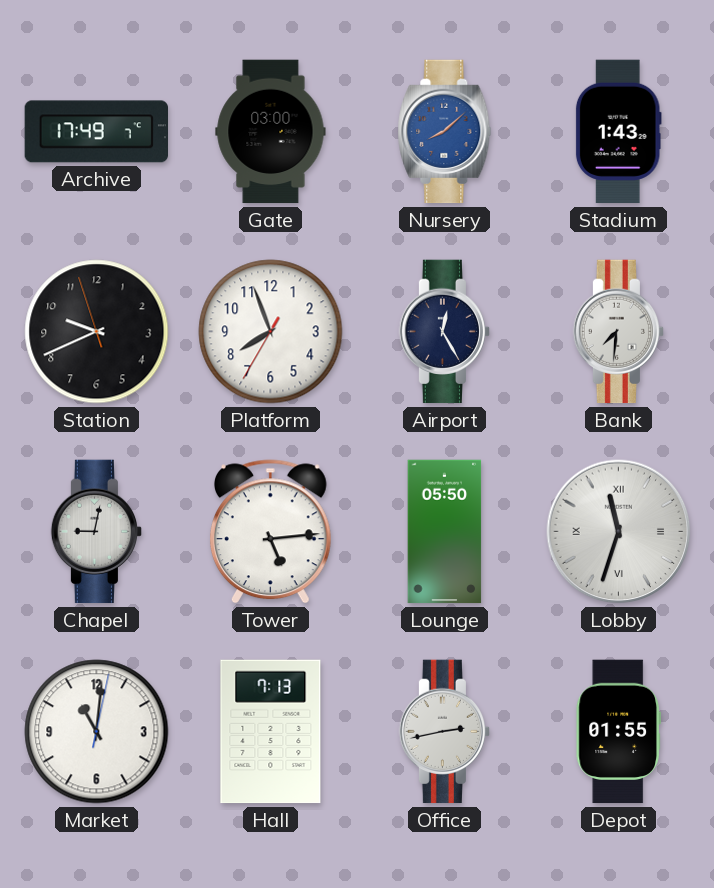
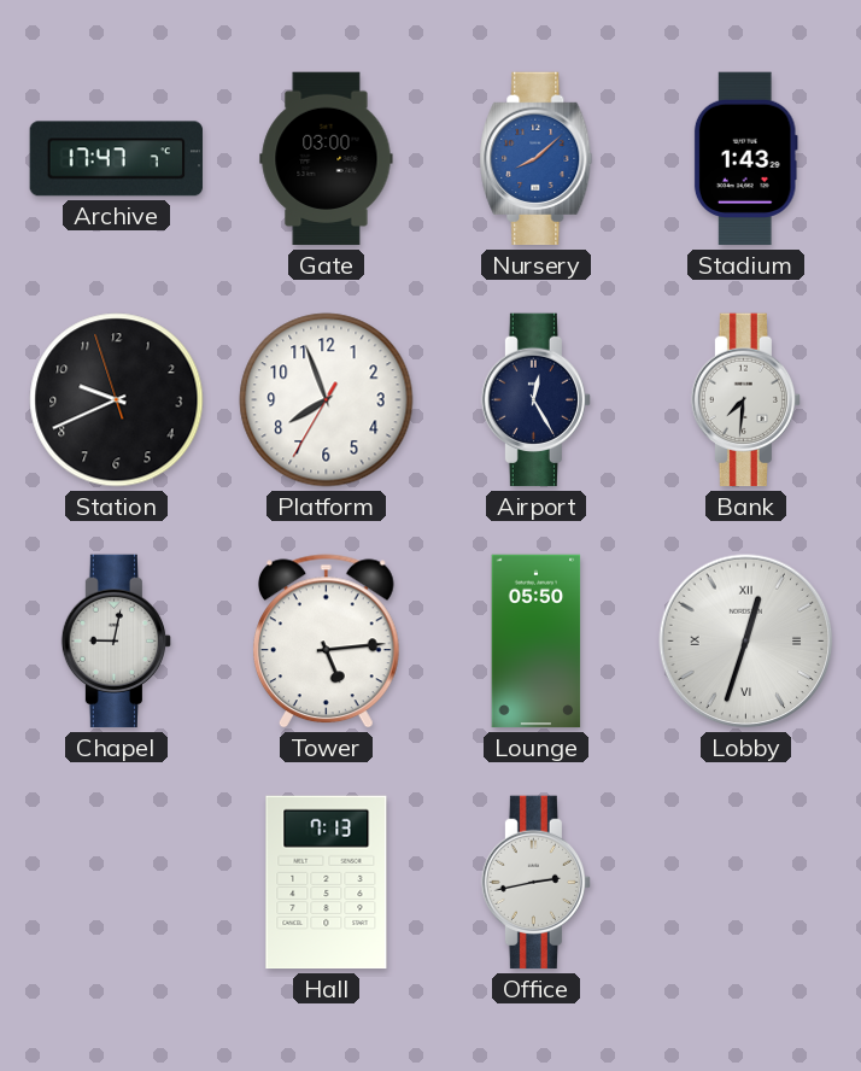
Archive: 17:49 -> 17:47 (116, 159)
Lobby: 11:33 -> 12:33 (746, 642)
Market: 11:01 -> none (97, 732)
Depot: 01:55 -> none (618, 732)
